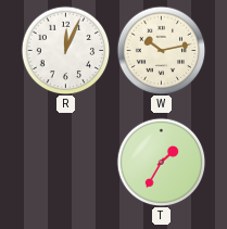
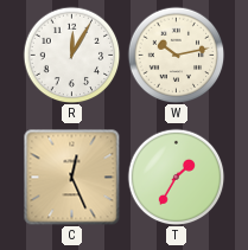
R: 12:04 -> 12:05 (71, 55)
C: none -> 12:26 (71, 177)
